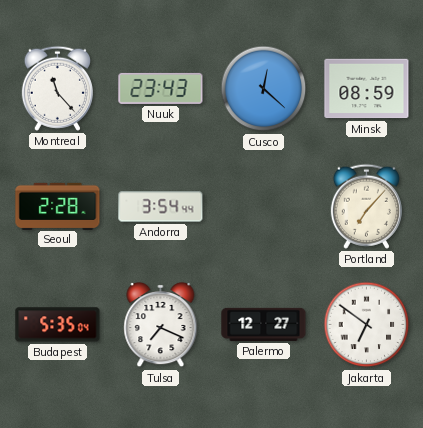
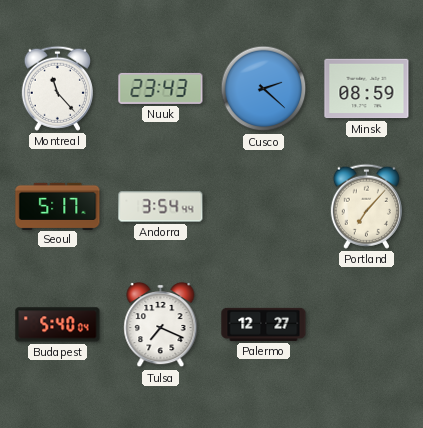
Cusco: 12:22 -> 2:22 (264, 89)
Seoul: 2:28 -> 5:17 (58, 206)
Budapest: 5:35 -> 5:40 (58, 325)
Jakarta: 6:51 -> none (367, 325)
